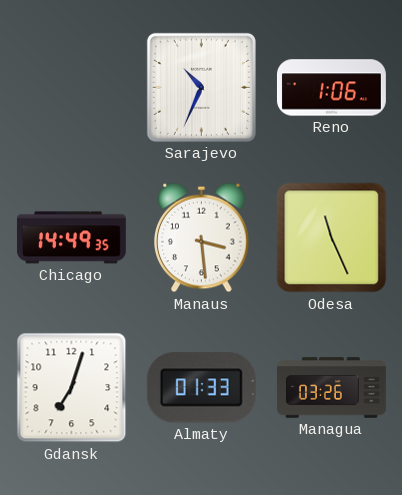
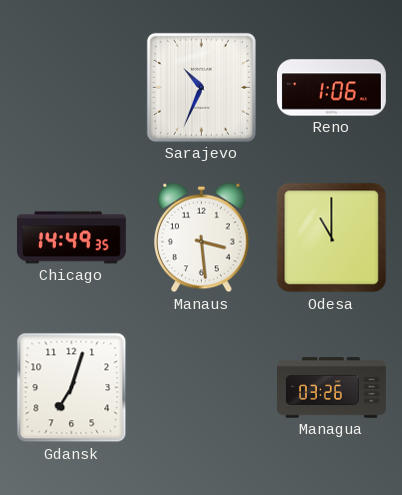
Odesa: 11:26 -> 11:00 (332, 238)
Almaty: 01:33 -> none (201, 388)
